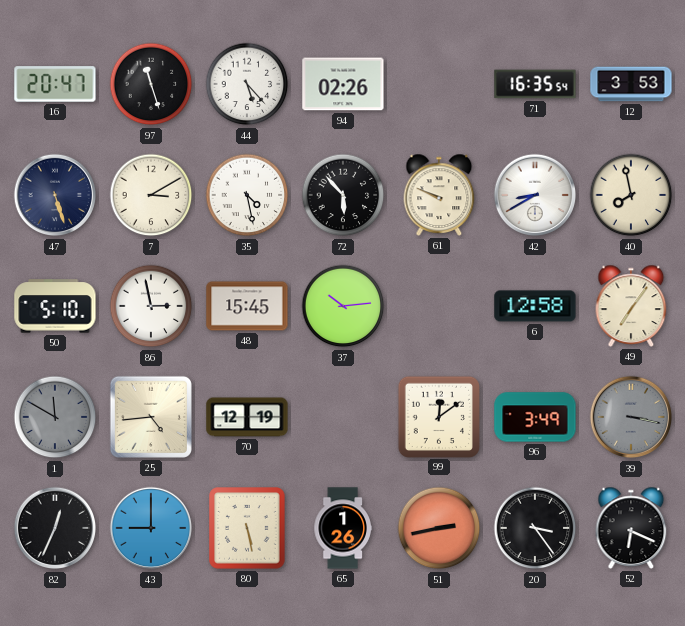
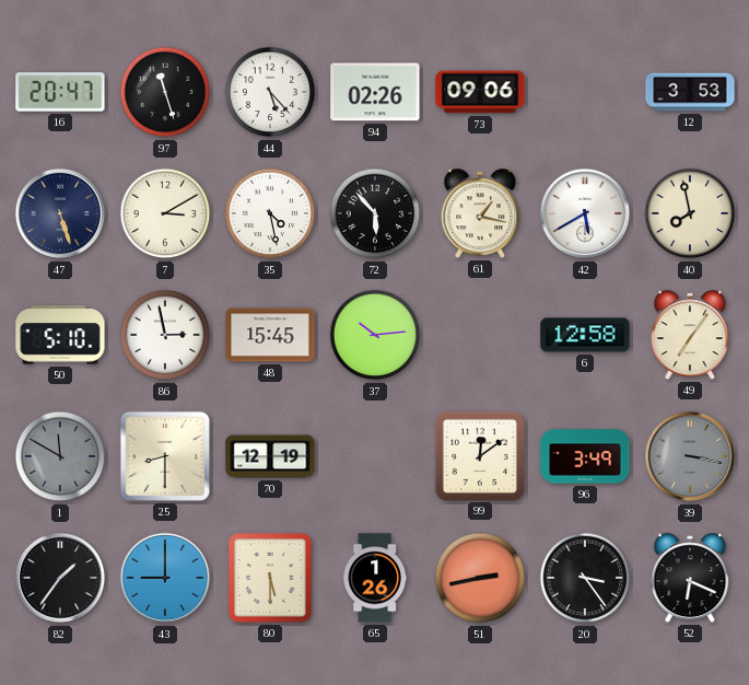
73: none -> 09:06 (480, 92)
71: 16:35 -> none (535, 84)
61: 9:49 -> 1:17 (480, 213)
42: 8:40 -> 5:40 (585, 213)
25: 4:44 -> 8:30 (165, 456)
82: 12:34 -> 1:36 (60, 578)
80: 5:28 -> 5:30 (270, 578)
